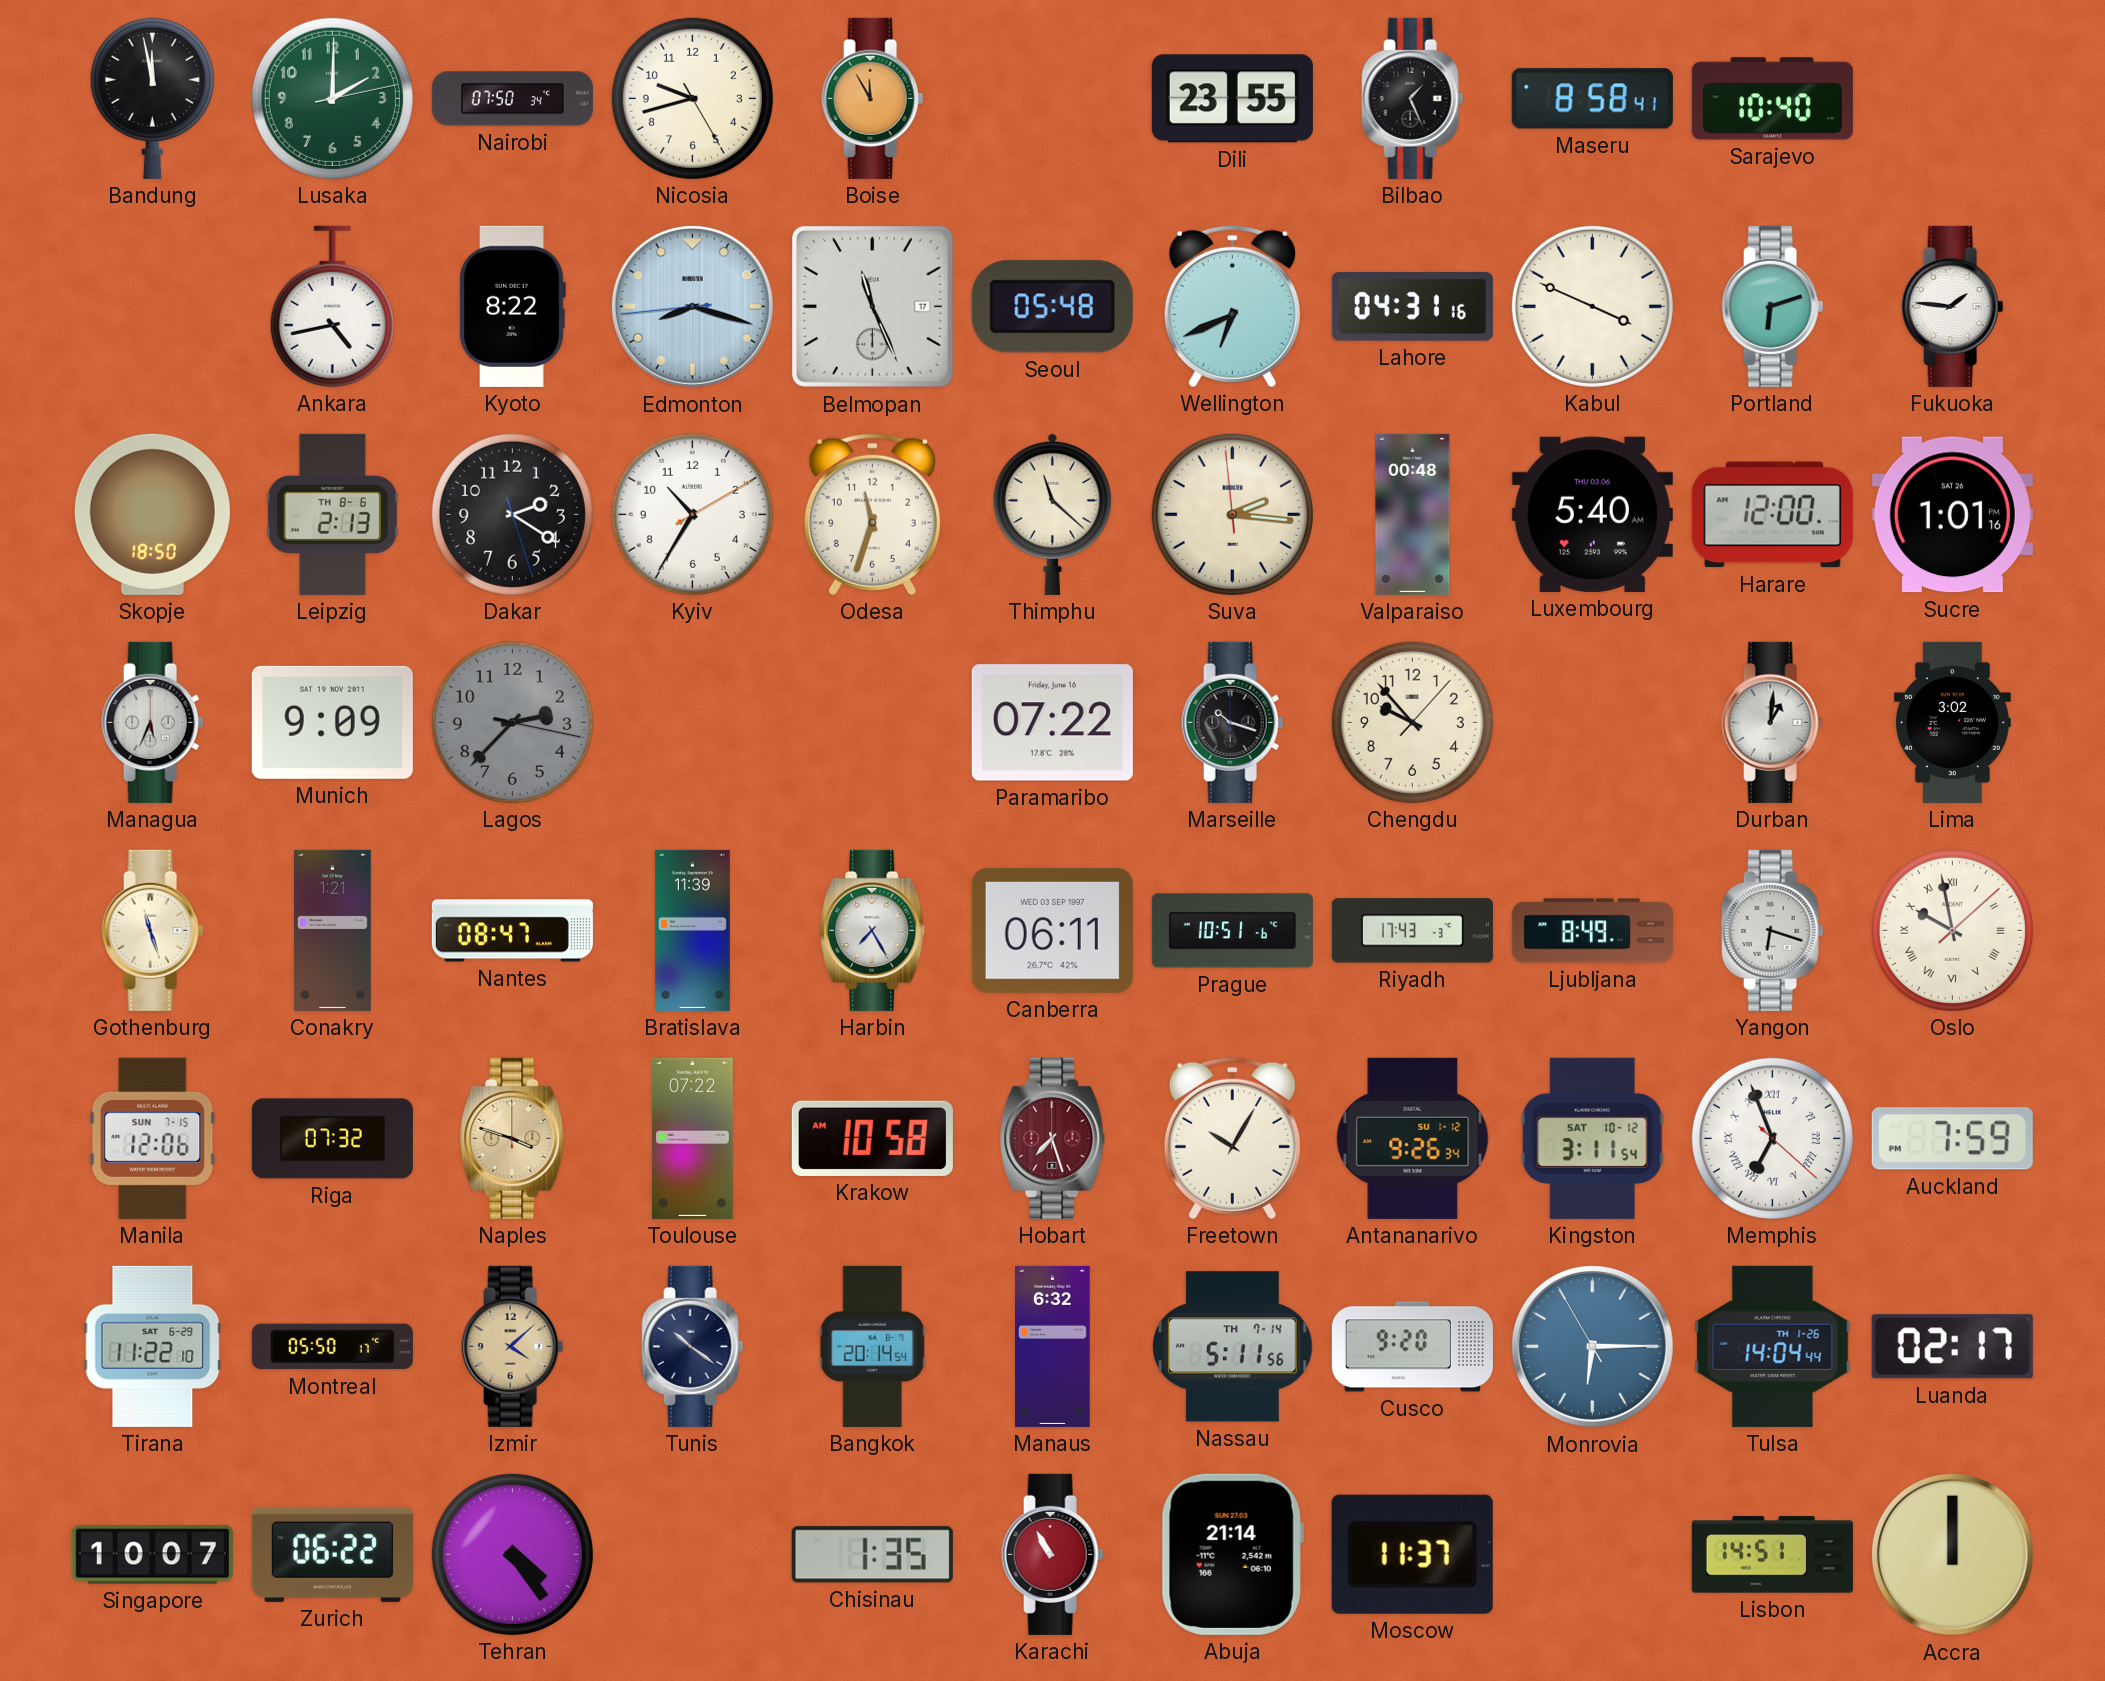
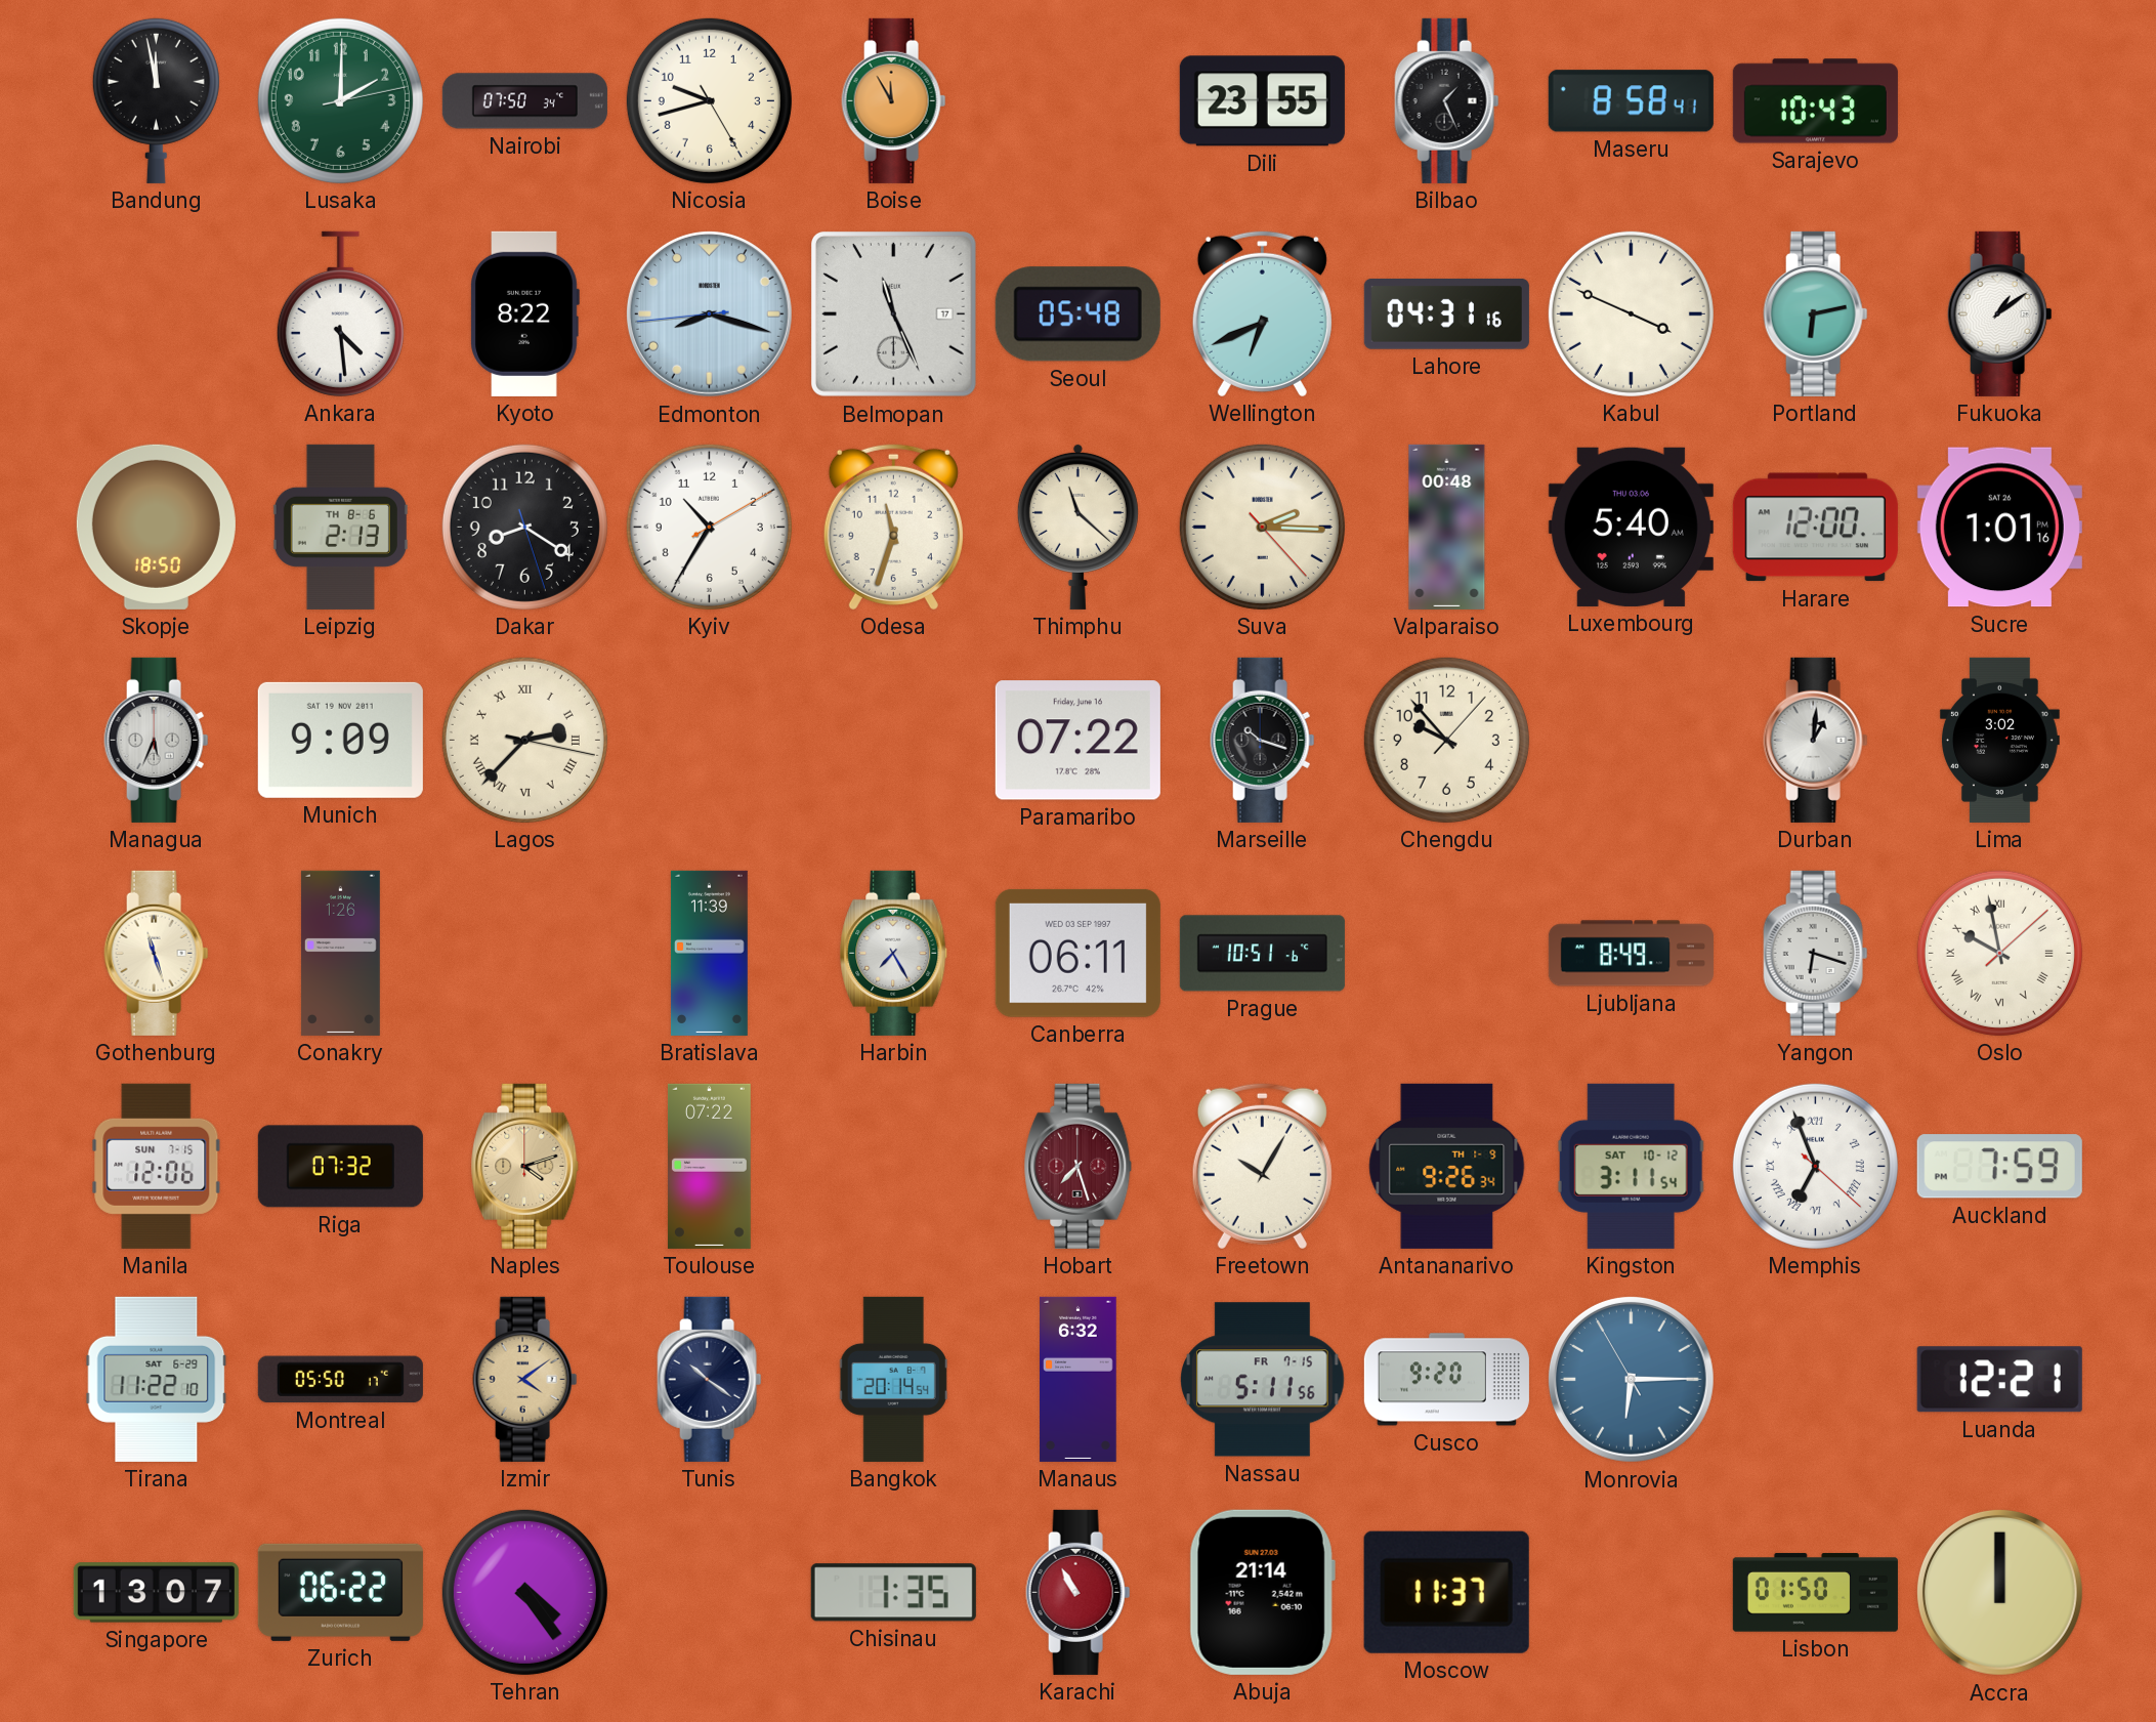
Sarajevo: 10:40 -> 10:43 (1815, 101)
Ankara: 4:43 -> 4:29 (340, 313)
Portland: 6:12 -> 6:13 (1816, 313)
Fukuoka: 1:46 -> 1:09 (2000, 313)
Dakar: 2:20 -> 8:20 (524, 527)
Suva: 2:15:59 -> 2:15:23 (1262, 527)
Lagos dial: grey -> cream (524, 740)
Lagos numerals: Arabic -> Roman (524, 740)
Conakry: 1:21 -> 1:26 (340, 953)
Nantes: 08:47 -> none (512, 931)
Riyadh: 17:43 -> none (1412, 931)
Naples: 3:48 -> 4:12 (525, 1166)
Krakow: 10:58 -> none (872, 1138)
Antananarivo date: SU 1-12 -> TH 1-9 (1447, 1166)
Izmir: 4:08 -> 4:09 (525, 1379)
Nassau date: TH 7-14 -> FR 7-15 (1263, 1380)
Tulsa: 14:04 -> none (1773, 1346)
Luanda: 02:17 -> 12:21 (1999, 1380)
Singapore: 10:07 -> 13:07 (156, 1593)
Lisbon: 14:51 -> 01:50 (1815, 1593)
